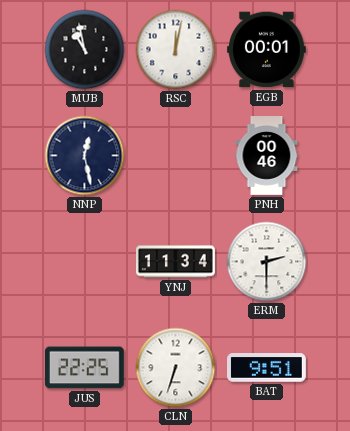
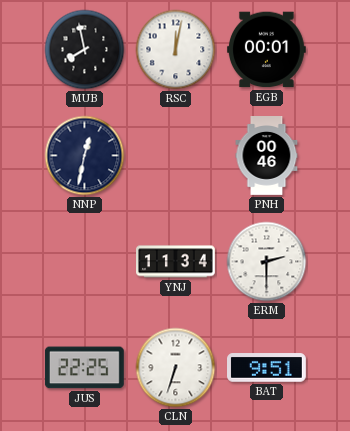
MUB: 10:58 -> 7:58 (85, 50)
NNP: 12:28 -> 12:32 (85, 156)
